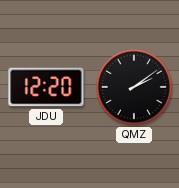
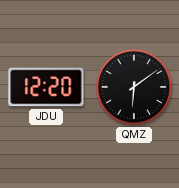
QMZ: 2:09 -> 6:09 (134, 87)
